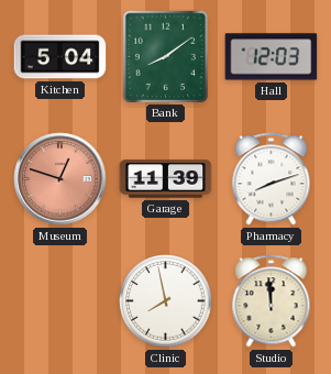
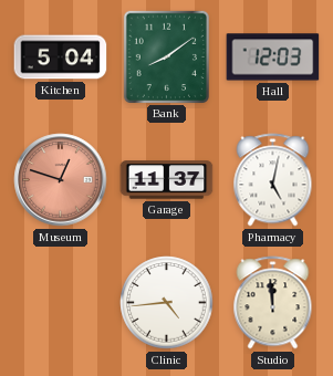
Garage: 11:39 -> 11:37 (167, 180)
Pharmacy: 8:12 -> 5:02 (273, 180)
Clinic: 7:58 -> 4:44 (167, 303)
